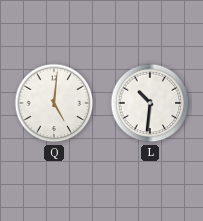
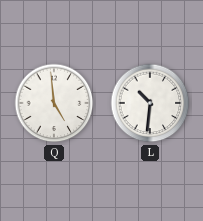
Q: 5:01 -> 4:59 (54, 103)
